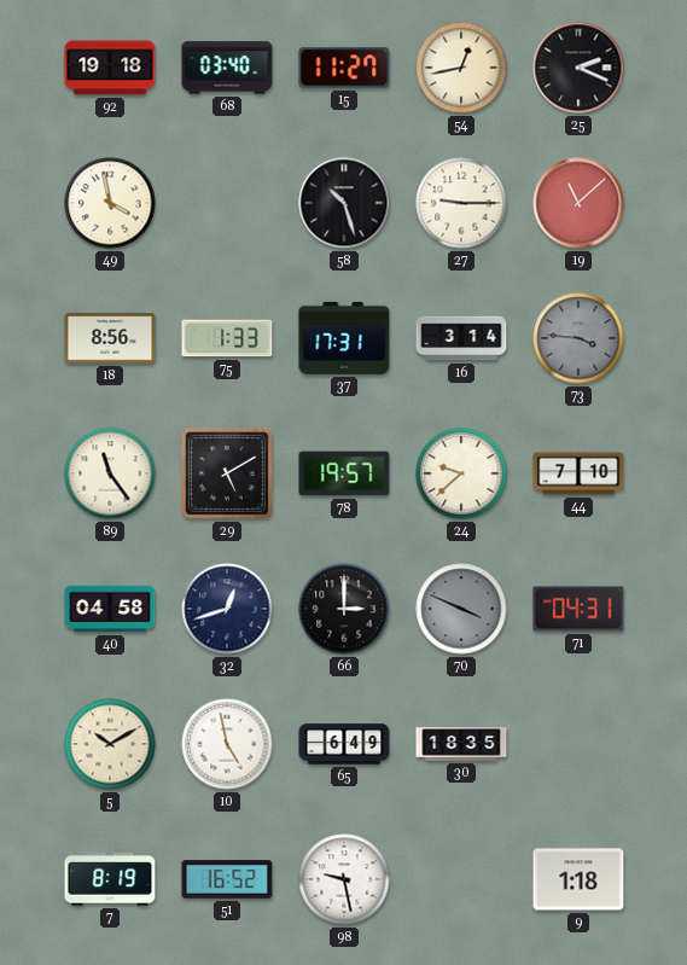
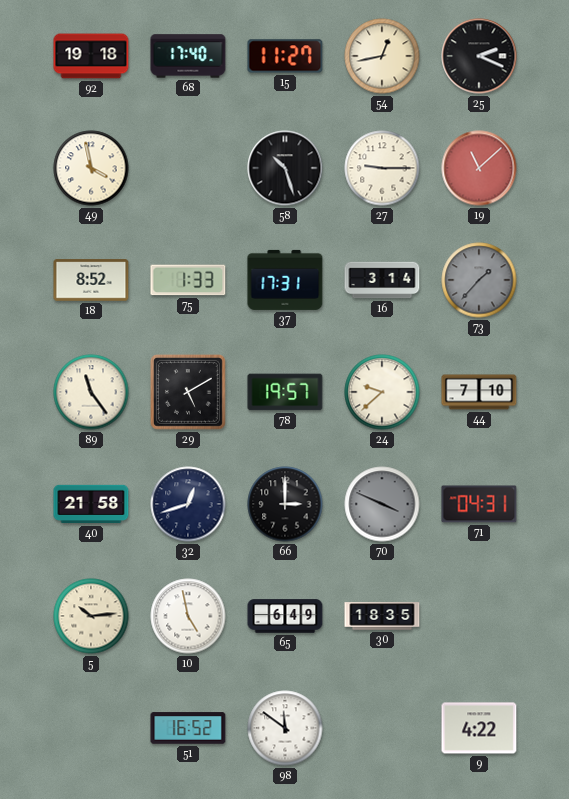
68: 03:40 -> 17:40 (188, 56)
18: 8:56 -> 8:52 (91, 280)
73: 3:46 -> 1:37 (479, 280)
40: 04:58 -> 21:58 (91, 504)
5: 10:10 -> 10:14 (91, 616)
7: 8:19 -> none (110, 879)
98: 9:28 -> 11:51 (285, 728)
9: 1:18 -> 4:22 (479, 728)
